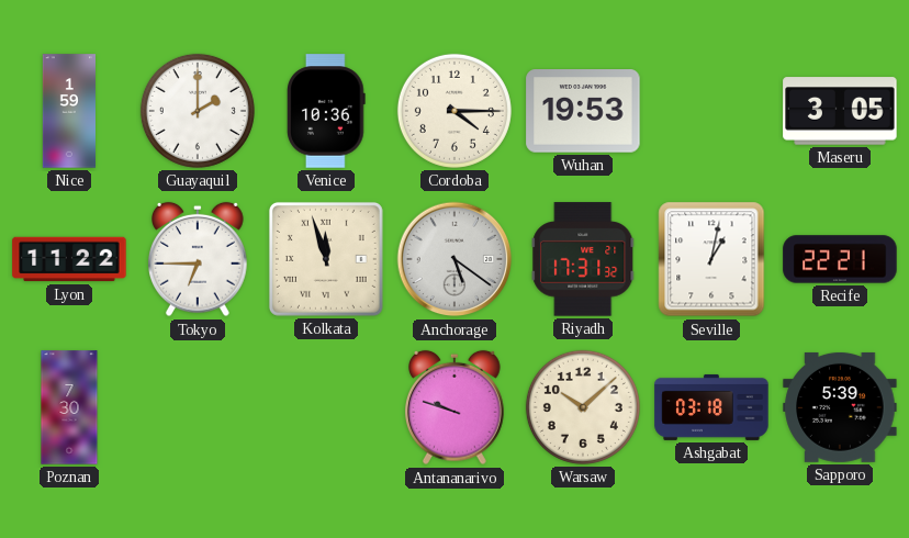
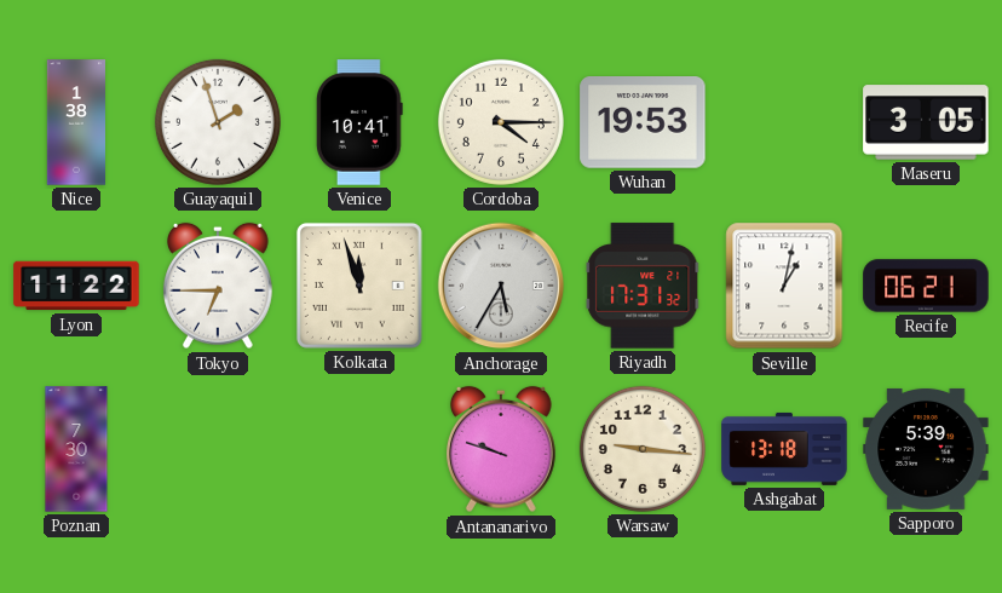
Nice: 1:59 -> 1:38 (75, 122)
Guayaquil: 2:00 -> 1:57 (218, 122)
Venice: 10:36 -> 10:41 (361, 122)
Anchorage: 5:21 -> 5:35 (501, 286)
Recife: 22:21 -> 06:21 (926, 286)
Warsaw: 10:08 -> 9:16 (643, 449)
Ashgabat: 03:18 -> 13:18 (784, 449)
